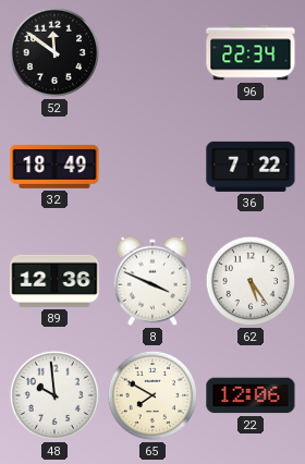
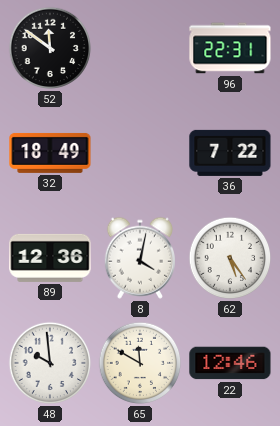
96: 22:34 -> 22:31 (230, 48)
8: 3:49 -> 4:02 (139, 258)
65: 7:50 -> 11:50 (140, 363)
22: 12:06 -> 12:46 (230, 363)
